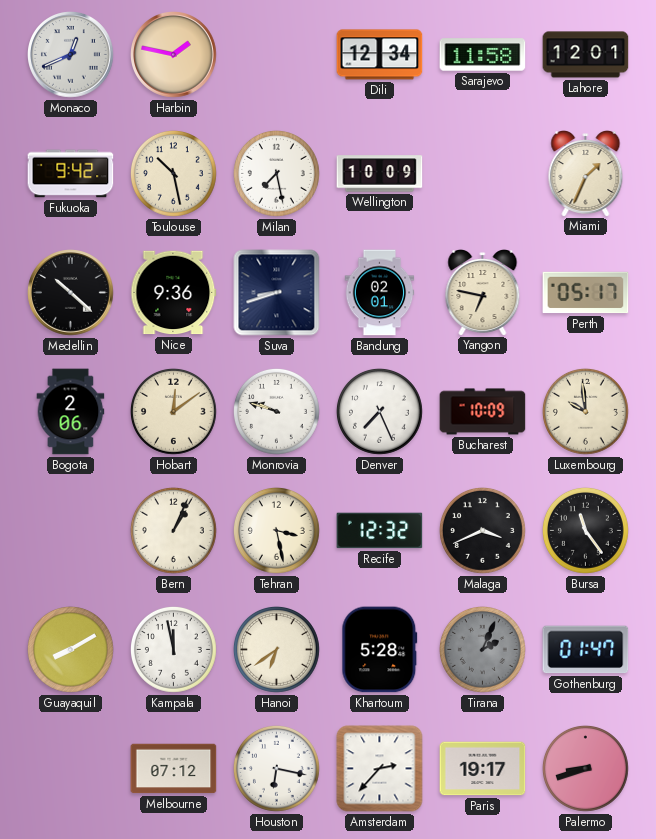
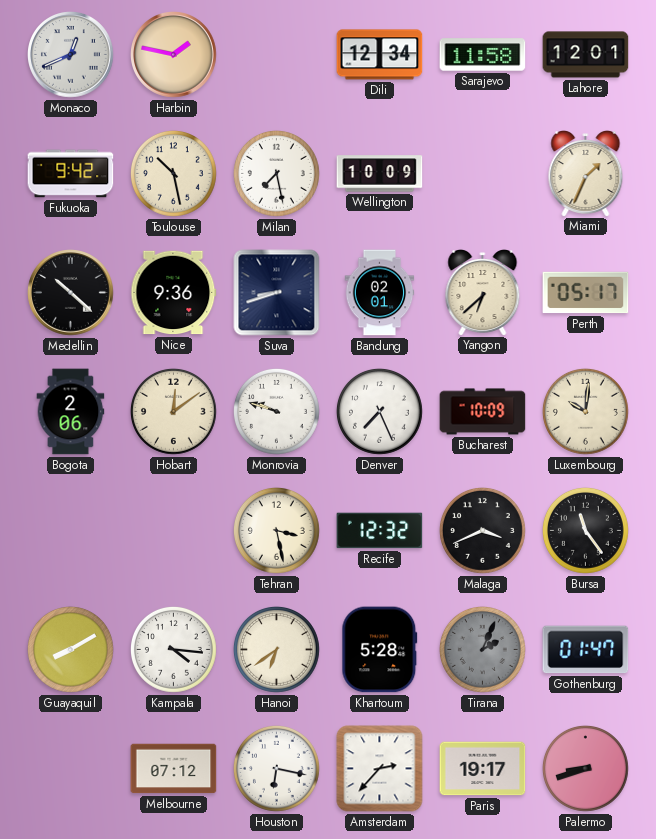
Yangon: 6:47 -> 6:38 (483, 293)
Luxembourg: 9:59 -> 10:01 (585, 411)
Bern: 1:04 -> none (173, 530)
Kampala: 11:58 -> 4:16 (173, 649)
